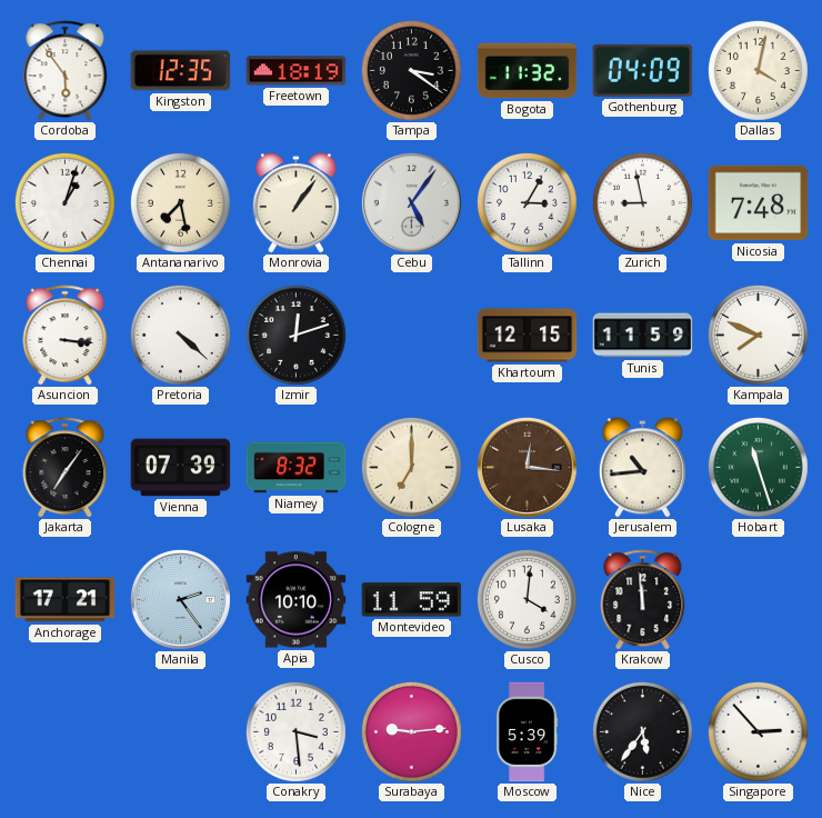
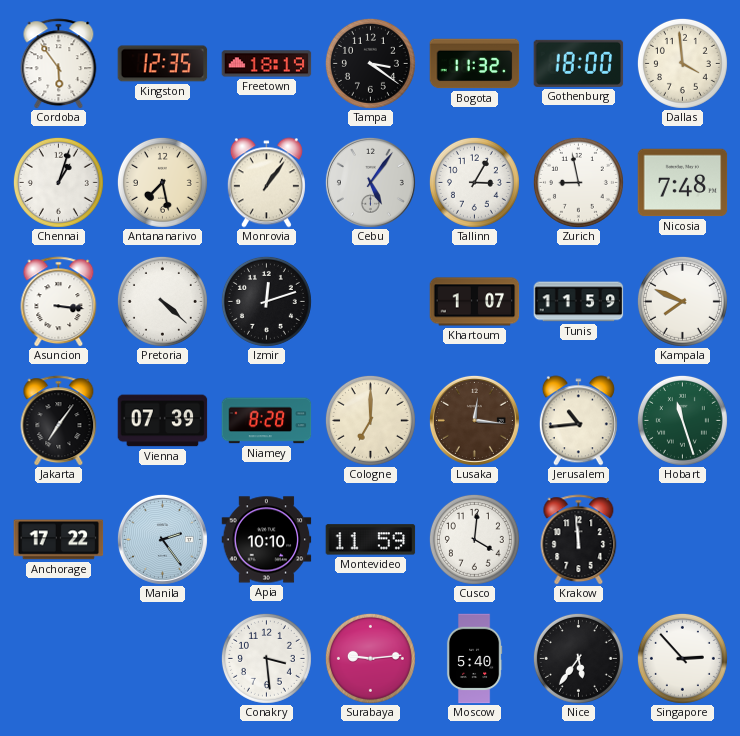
Gothenburg: 04:09 -> 18:00 (579, 63)
Dallas: 4:02 -> 3:59 (682, 63)
Khartoum: 12:15 -> 1:07 (475, 302)
Niamey: 8:32 -> 8:28 (267, 421)
Anchorage: 17:21 -> 17:22 (59, 540)
Moscow: 5:39 -> 5:40 (474, 659)
